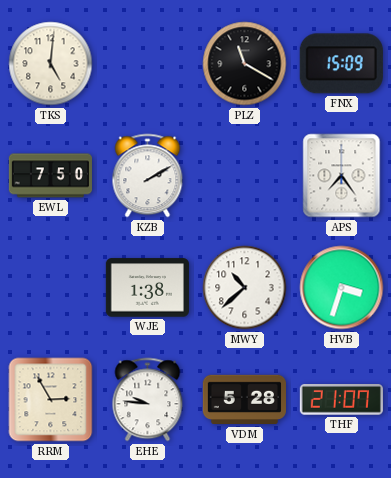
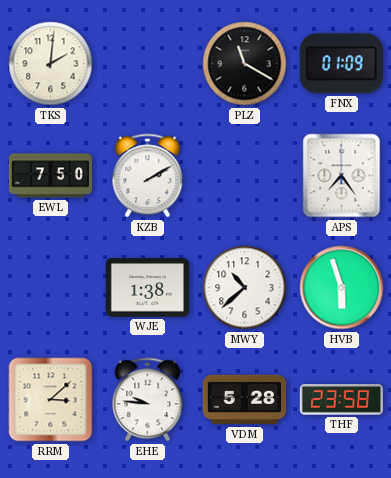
TKS: 5:01 -> 2:01 (51, 64)
FNX: 15:09 -> 01:09 (341, 64)
HVB: 3:33 -> 5:57 (342, 288)
RRM: 2:55 -> 3:08 (51, 400)
THF: 21:07 -> 23:58 (341, 400)
